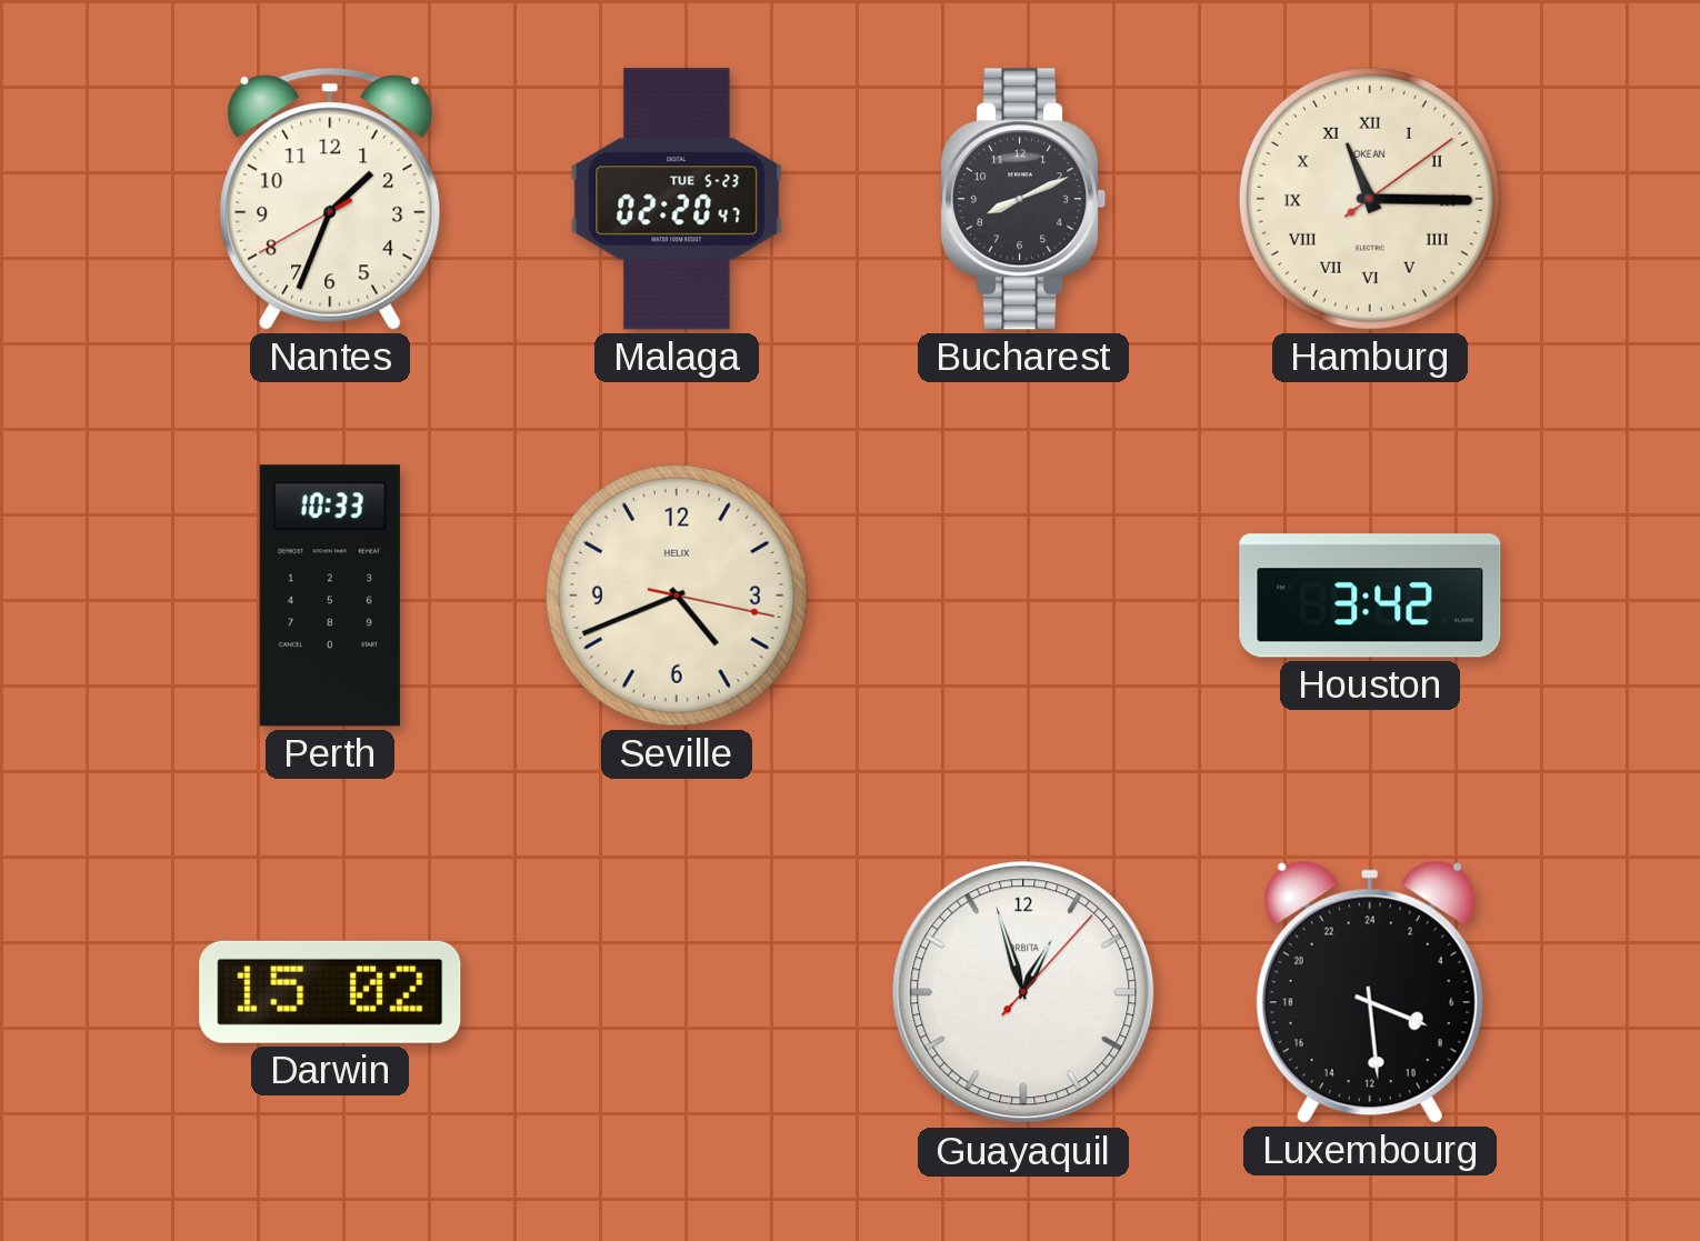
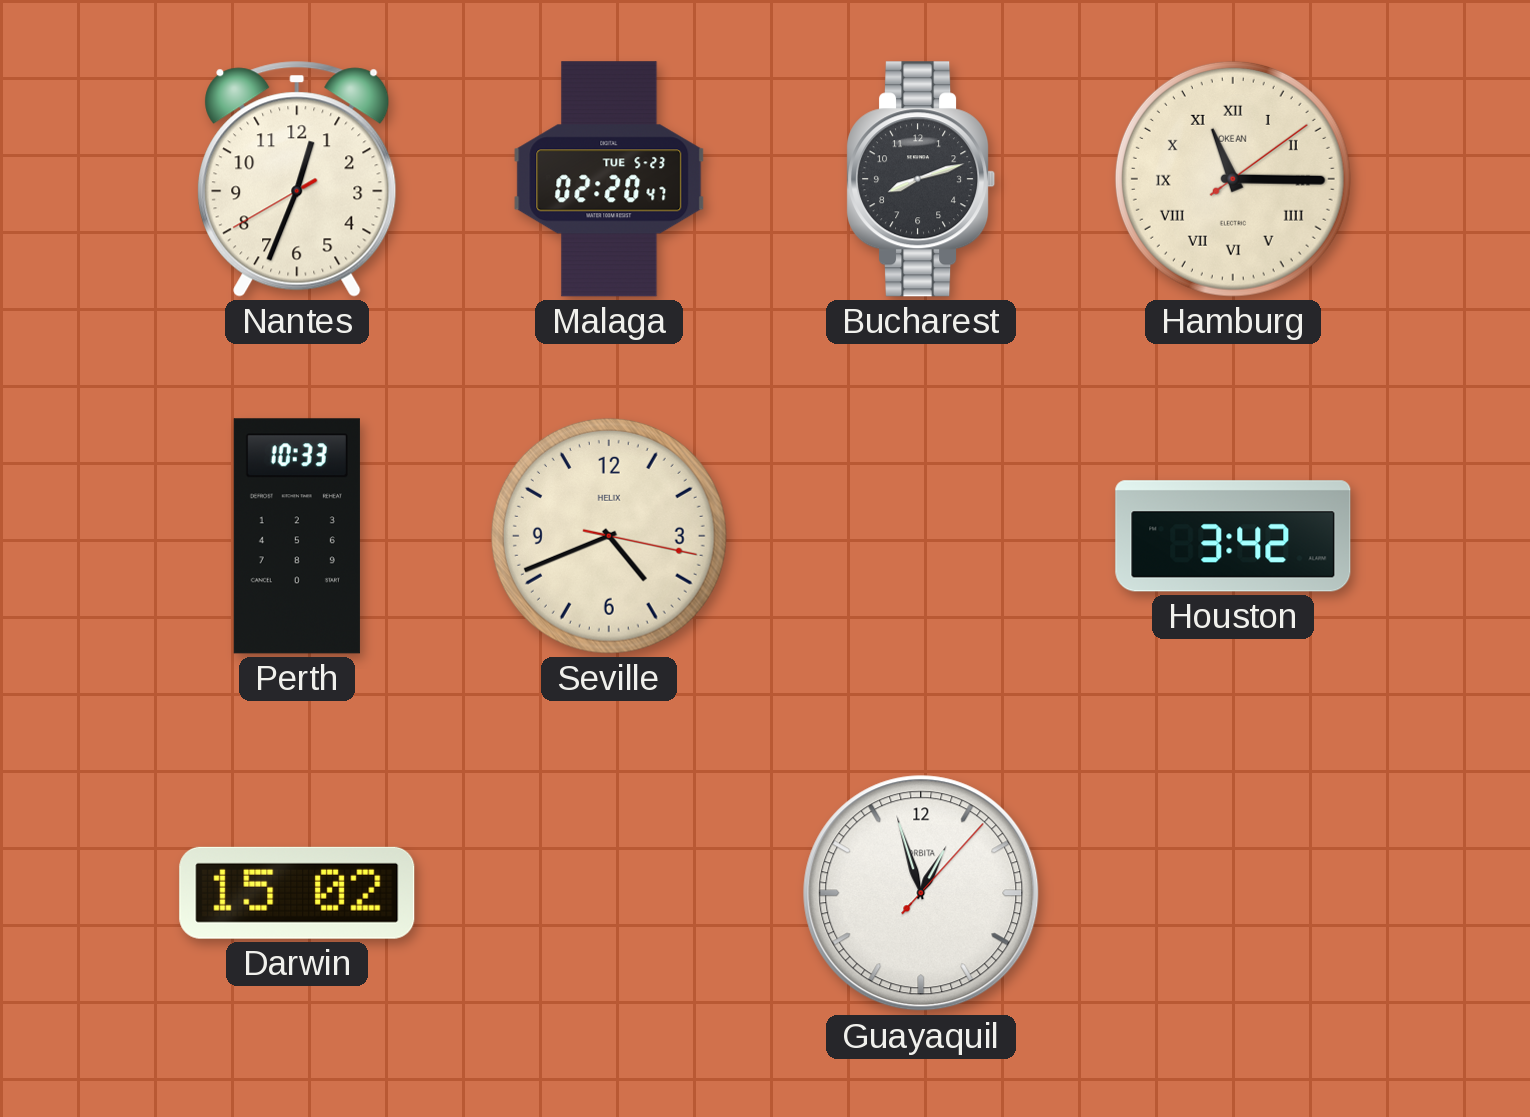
Nantes: 1:33 -> 12:33 (297, 179)
Bucharest: 8:11 -> 8:12 (921, 179)
Luxembourg: 7:29 -> none (1370, 992)
